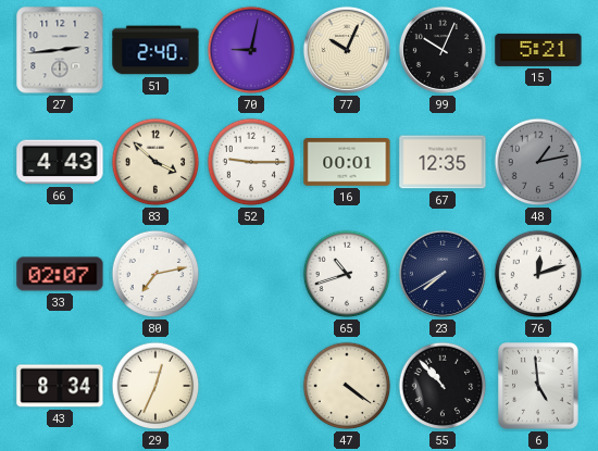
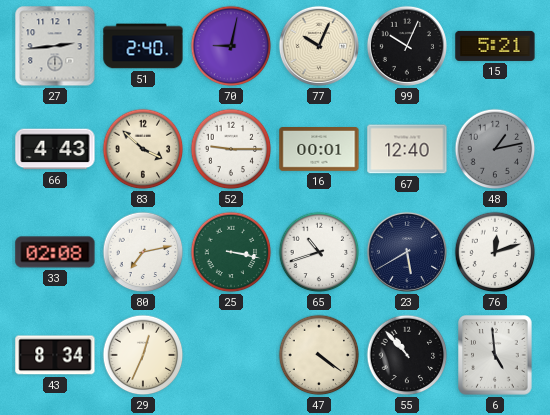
67: 12:35 -> 12:40 (407, 149)
33: 02:07 -> 02:08 (55, 252)
25: none -> 3:17 (231, 252)
23: 7:40 -> 5:40 (407, 252)
